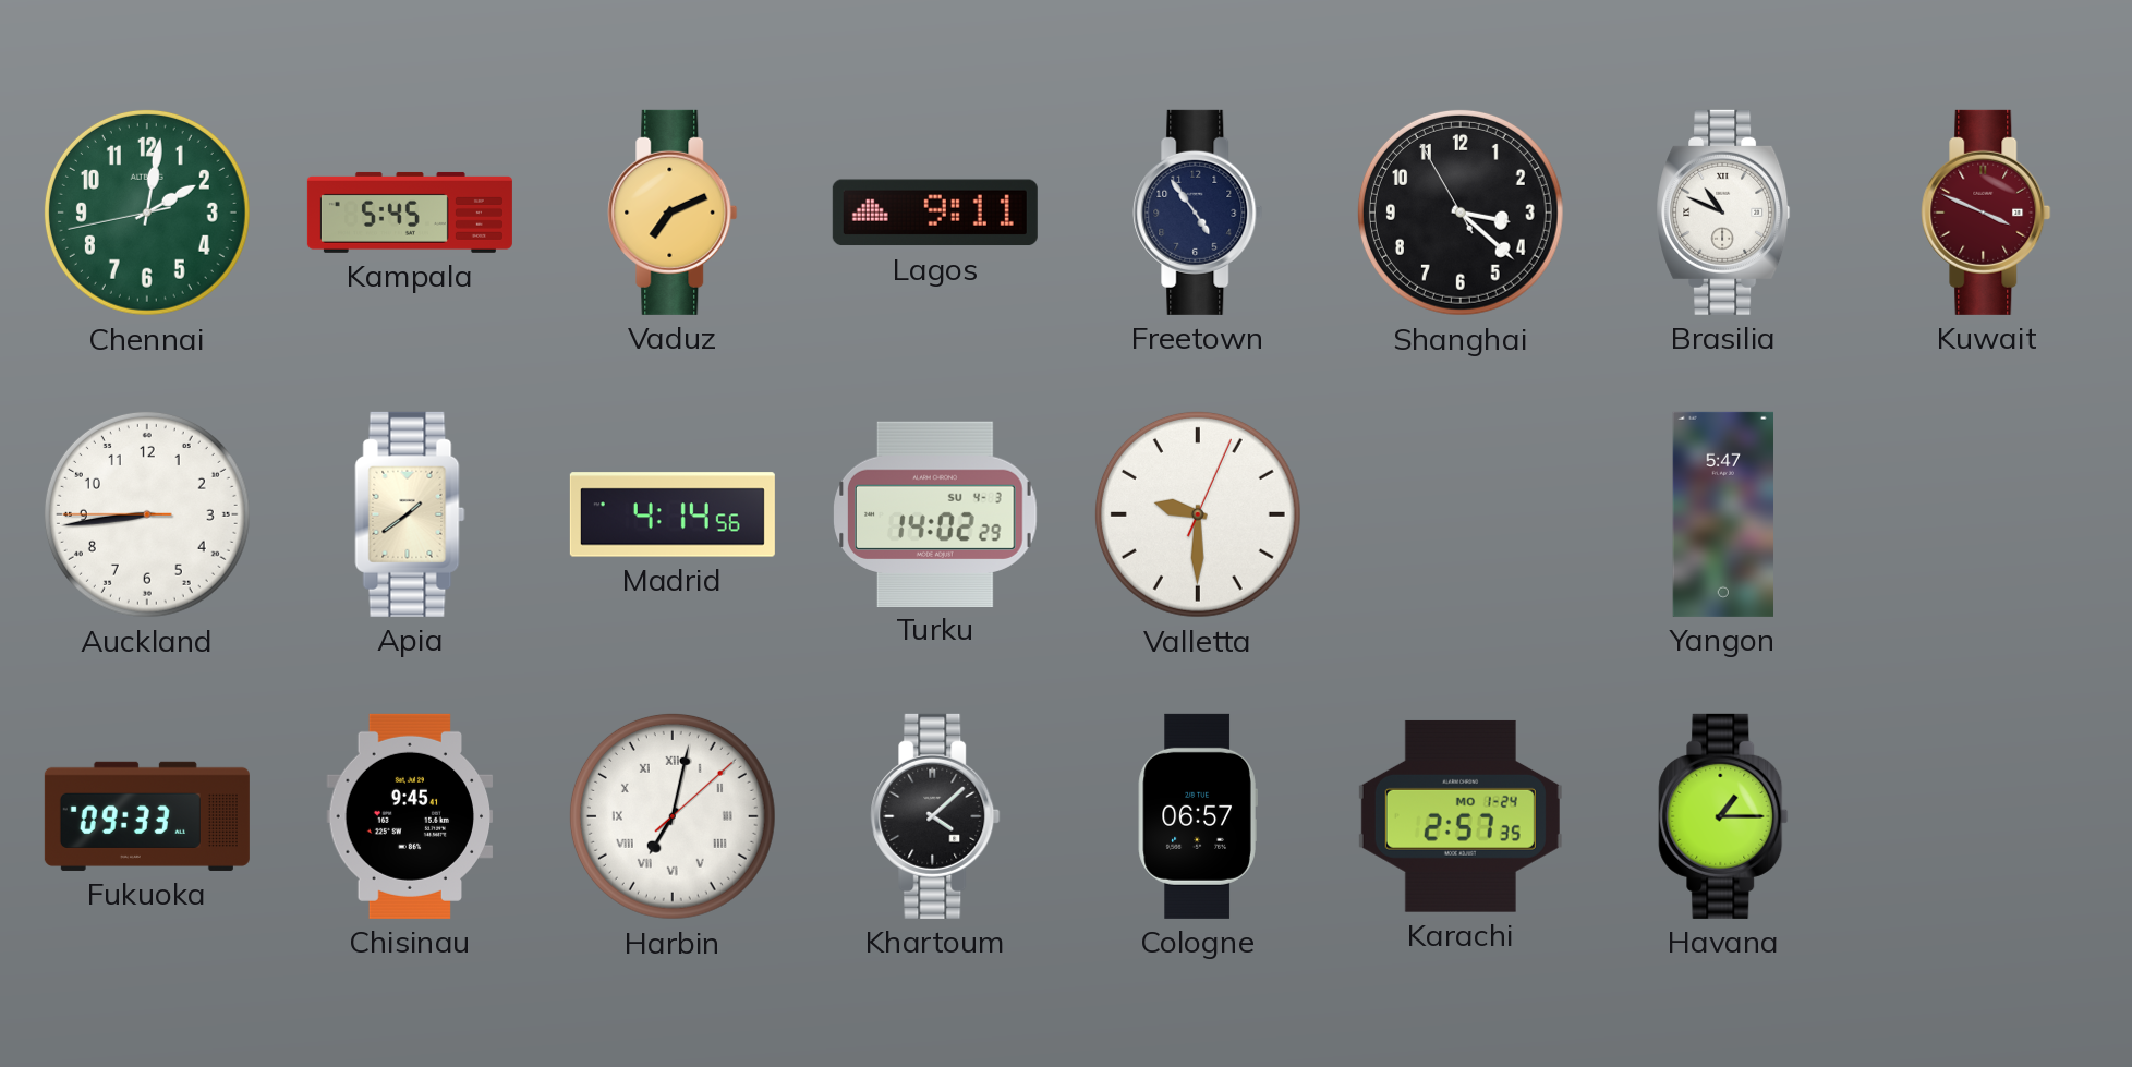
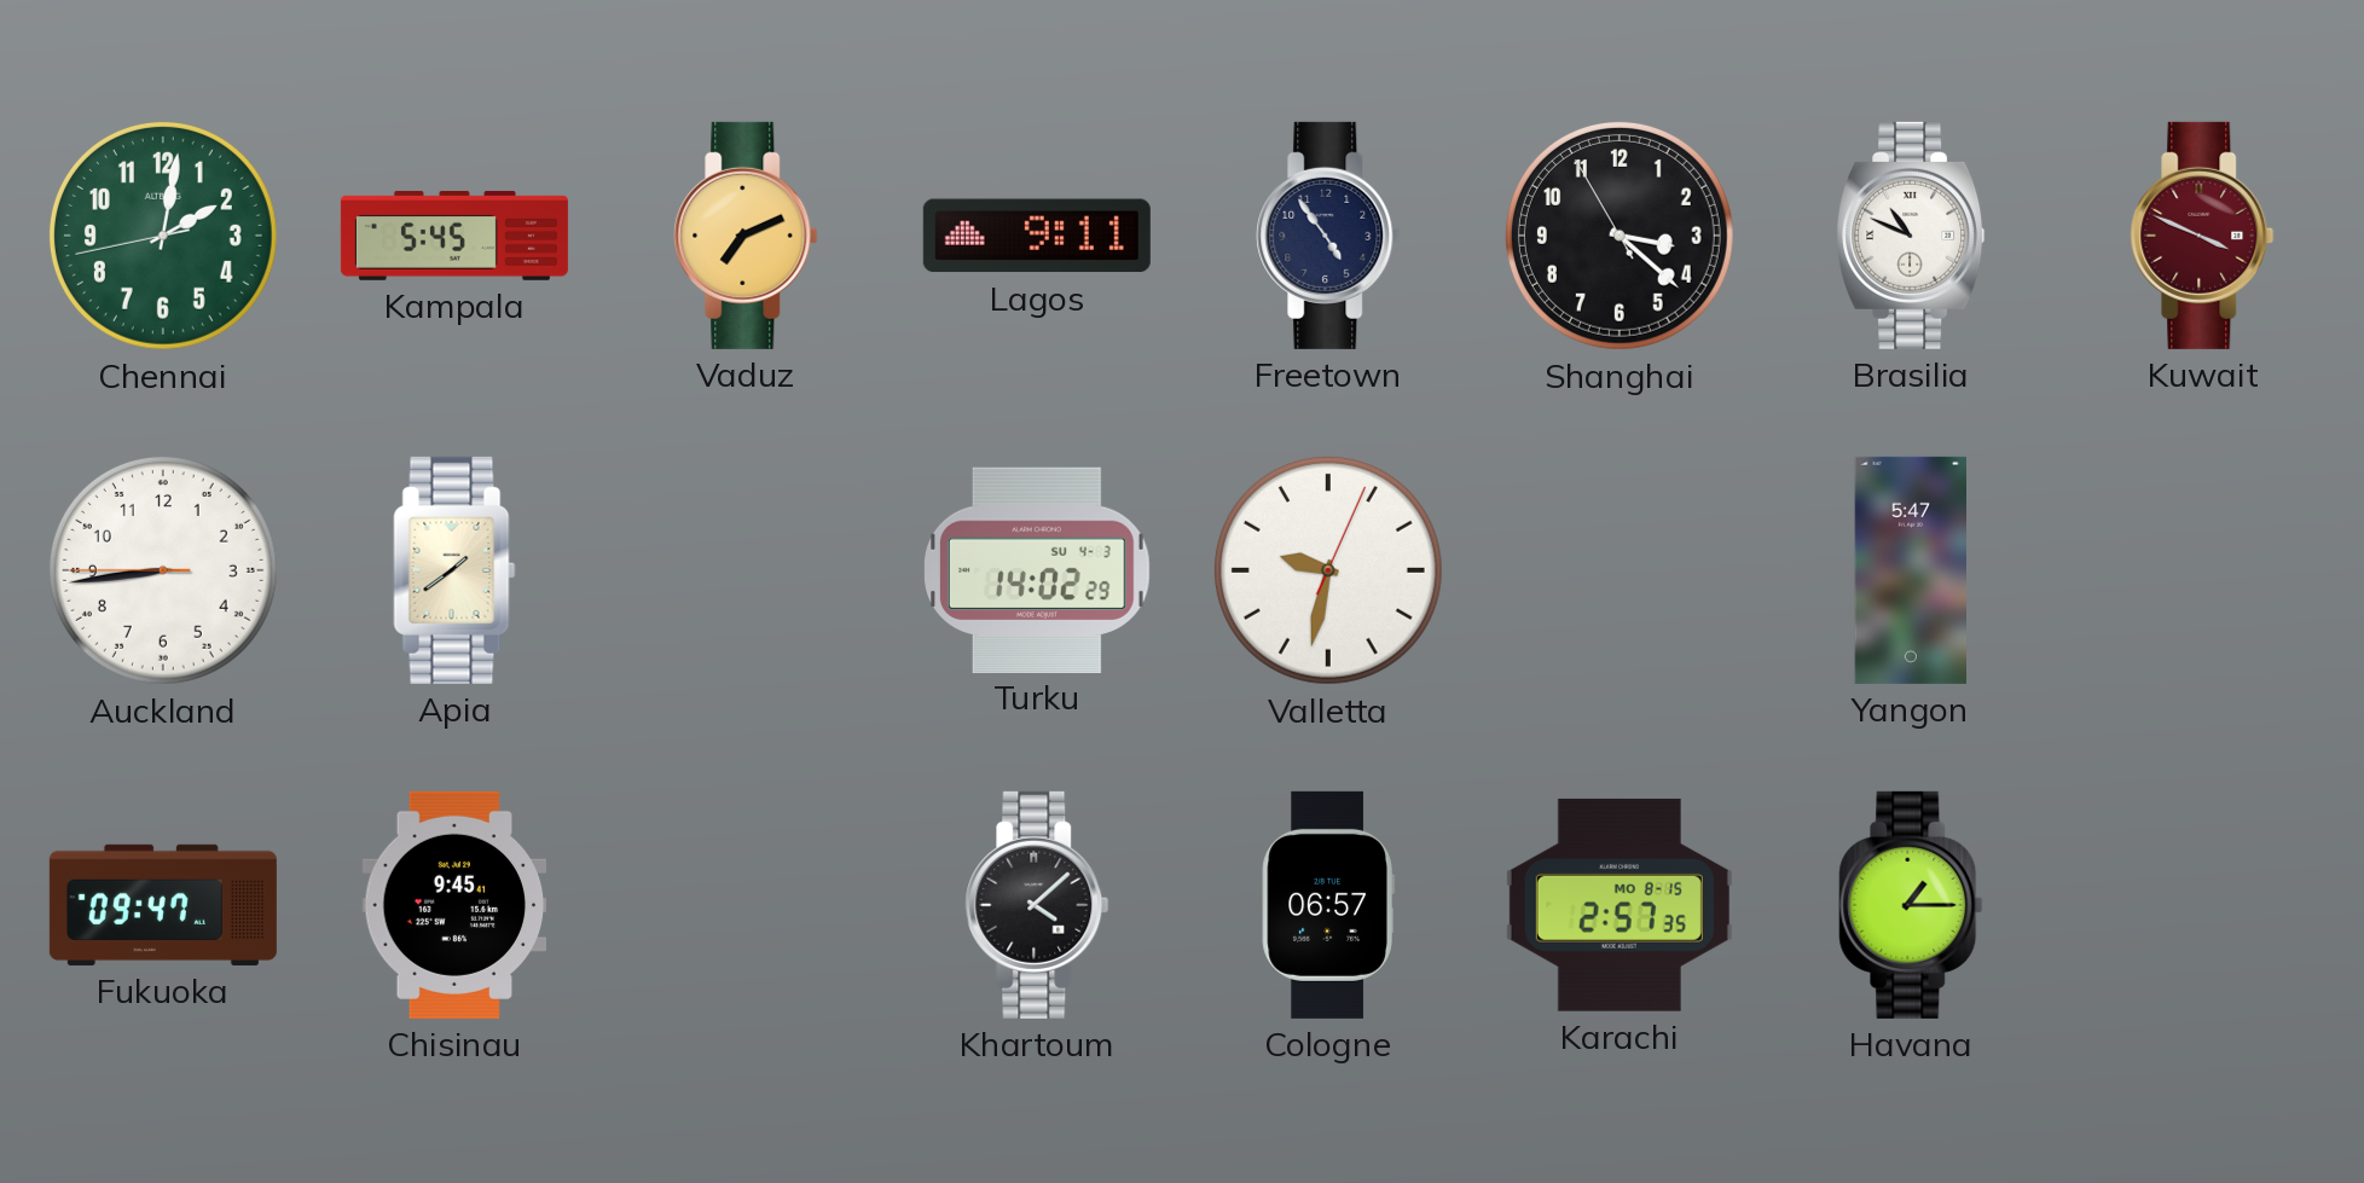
Madrid: 4:14 -> none (673, 514)
Valletta: 9:30 -> 9:32 (1328, 570)
Fukuoka: 09:33 -> 09:47 (163, 905)
Harbin: 7:02 -> none (673, 816)
Karachi date: MO 1-24 -> MO 8-15 (1620, 905)
